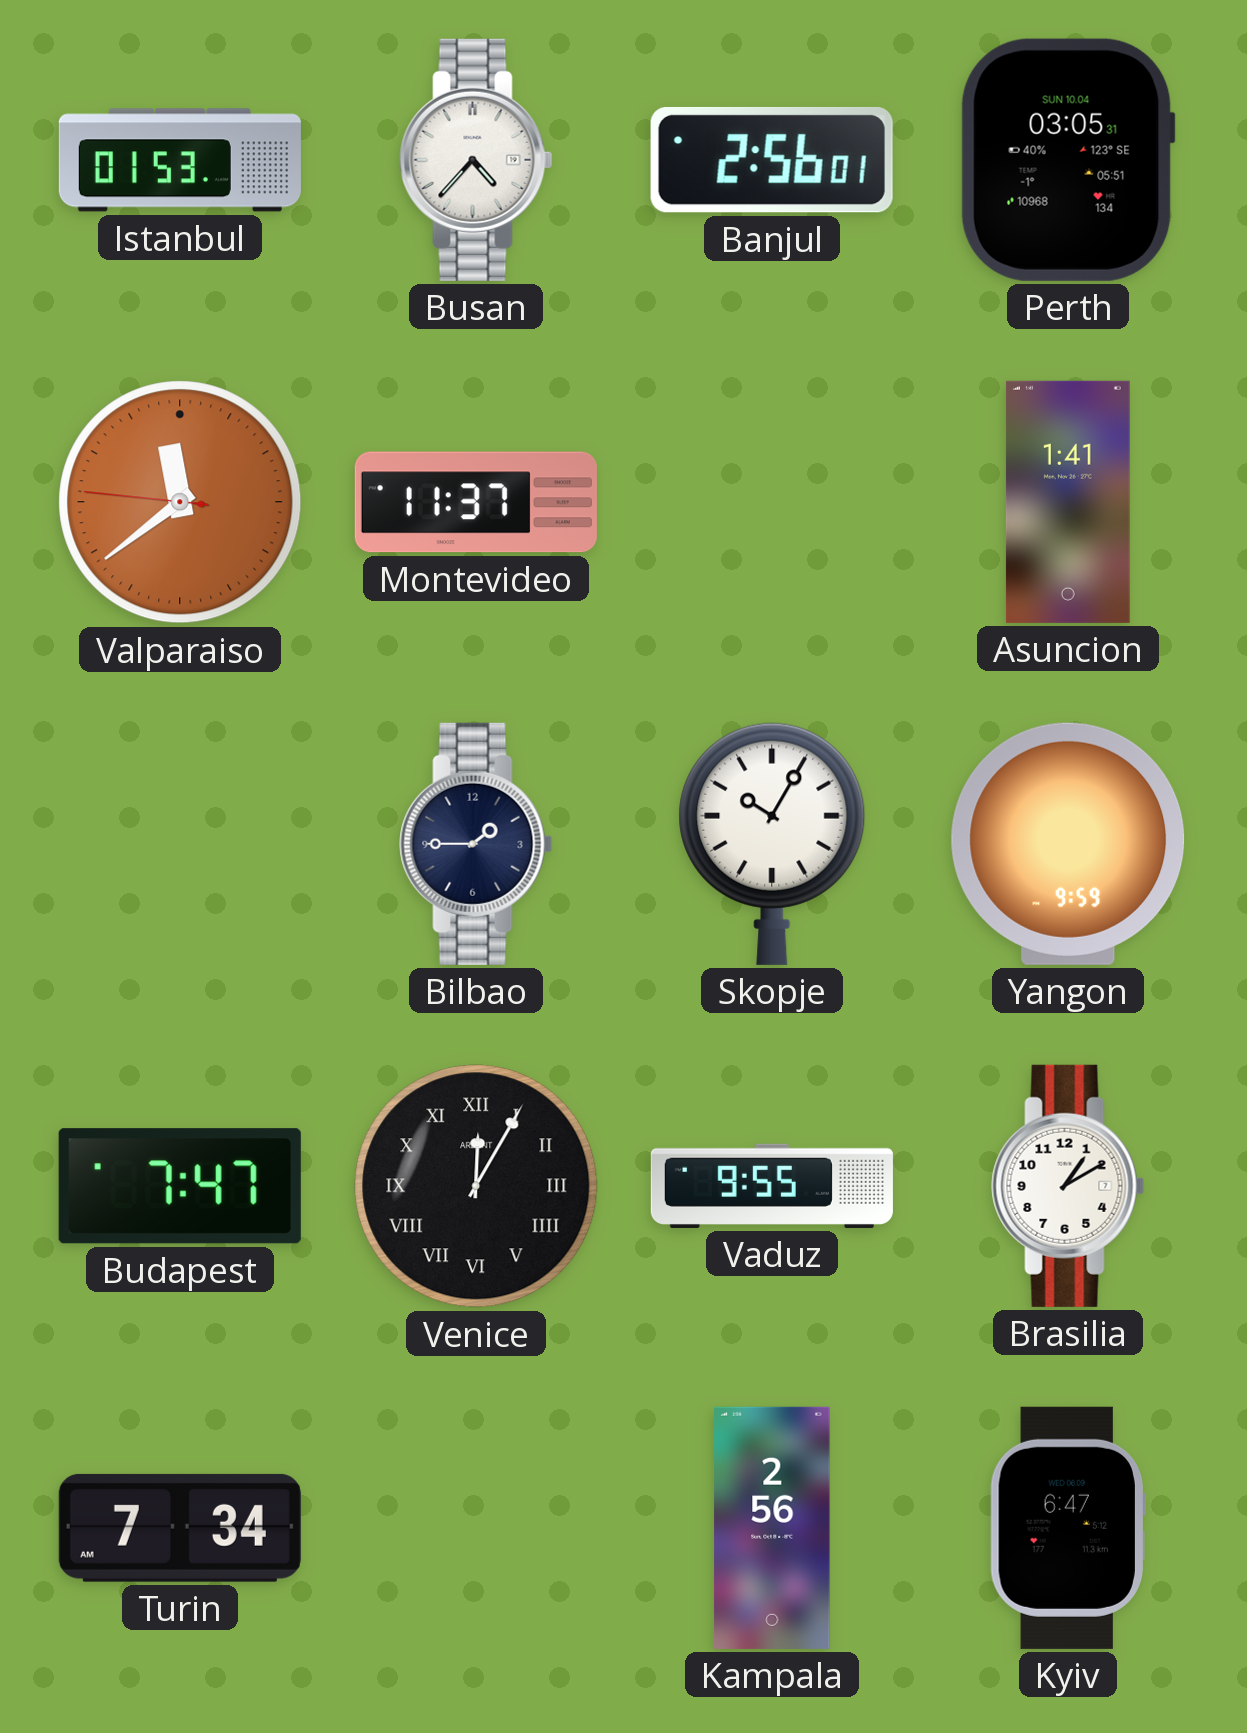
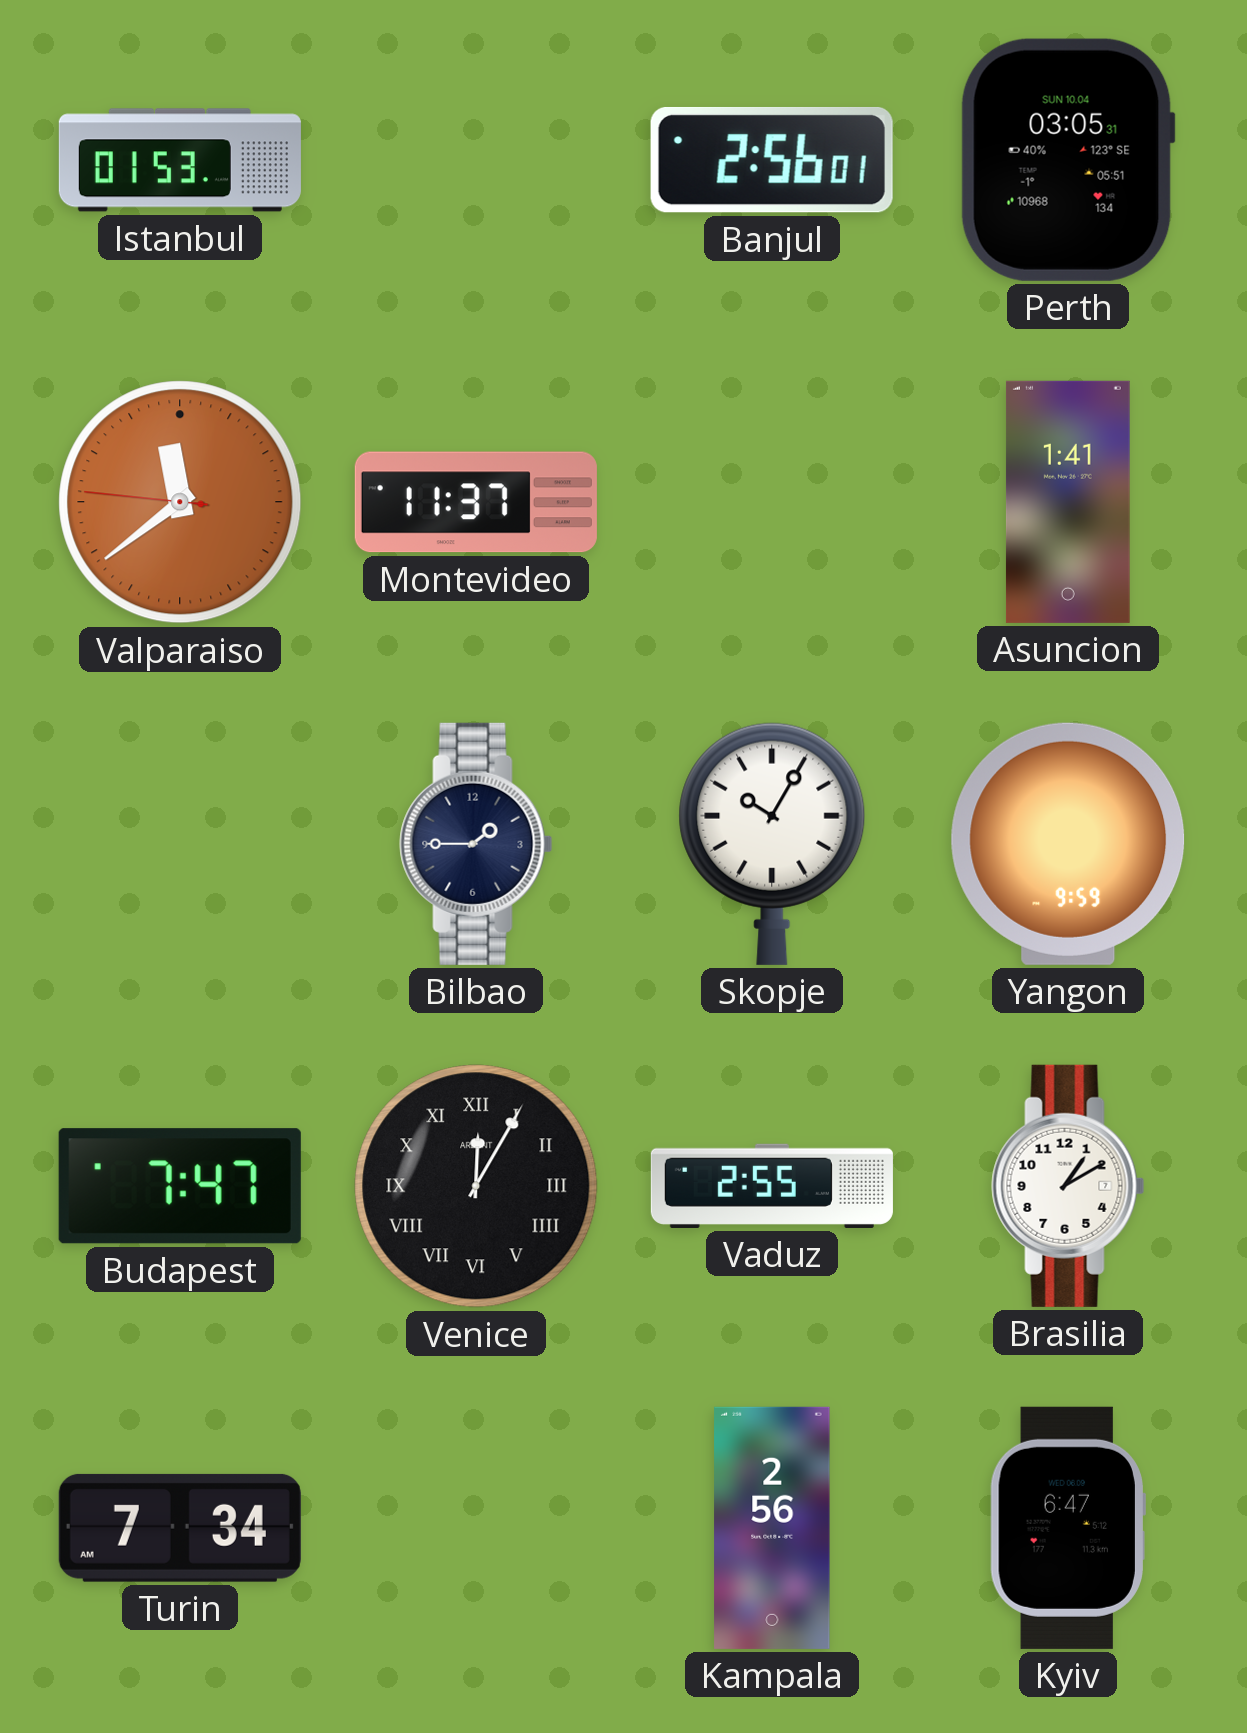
Busan: 4:37 -> none (476, 160)
Vaduz: 9:55 -> 2:55 (772, 1186)
